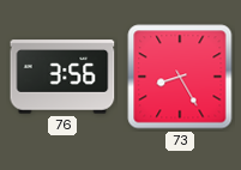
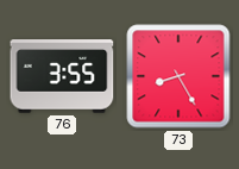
76: 3:56 -> 3:55 (62, 76)
